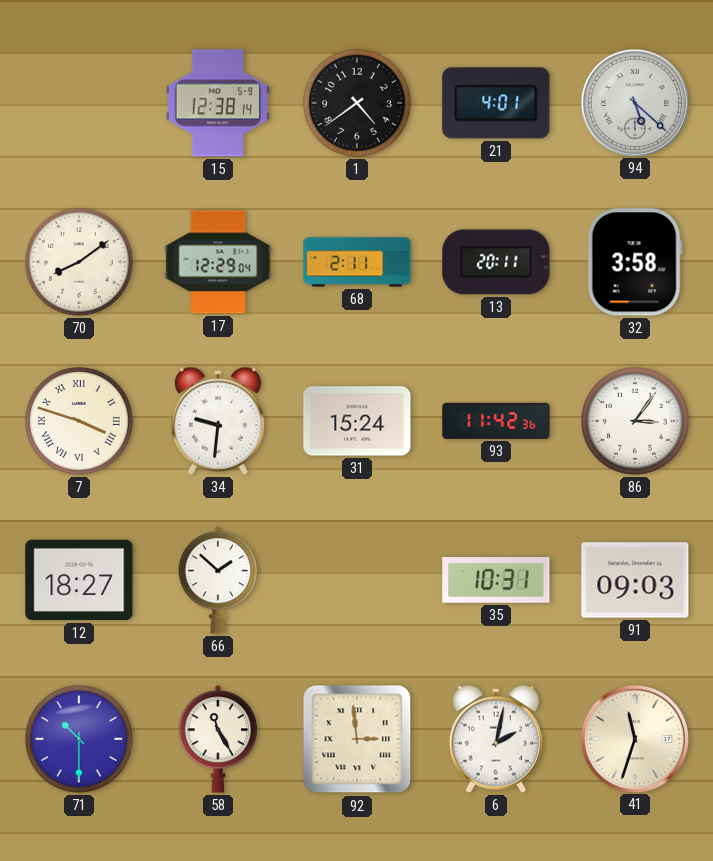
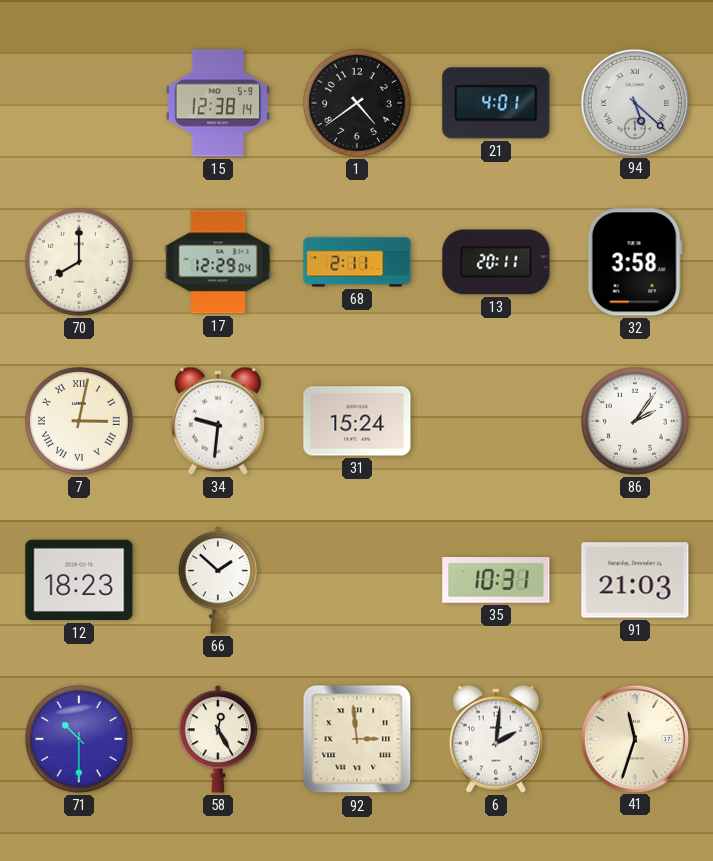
70: 8:09 -> 8:00 (79, 262)
7: 3:48 -> 3:02 (79, 421)
93: 11:42 -> none (496, 421)
86: 3:06 -> 2:06 (635, 421)
12: 18:27 -> 18:23 (79, 580)
91: 09:03 -> 21:03 (635, 580)
58: 11:25 -> 12:25 (218, 739)
6: 2:02 -> 2:01 (496, 739)
